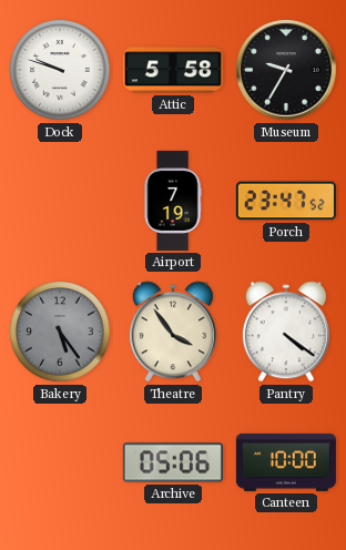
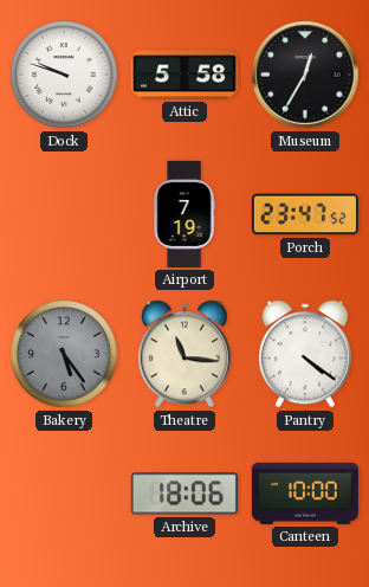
Museum: 9:35 -> 12:35 (305, 75)
Theatre: 3:54 -> 11:16 (184, 354)
Archive: 05:06 -> 18:06 (184, 494)
